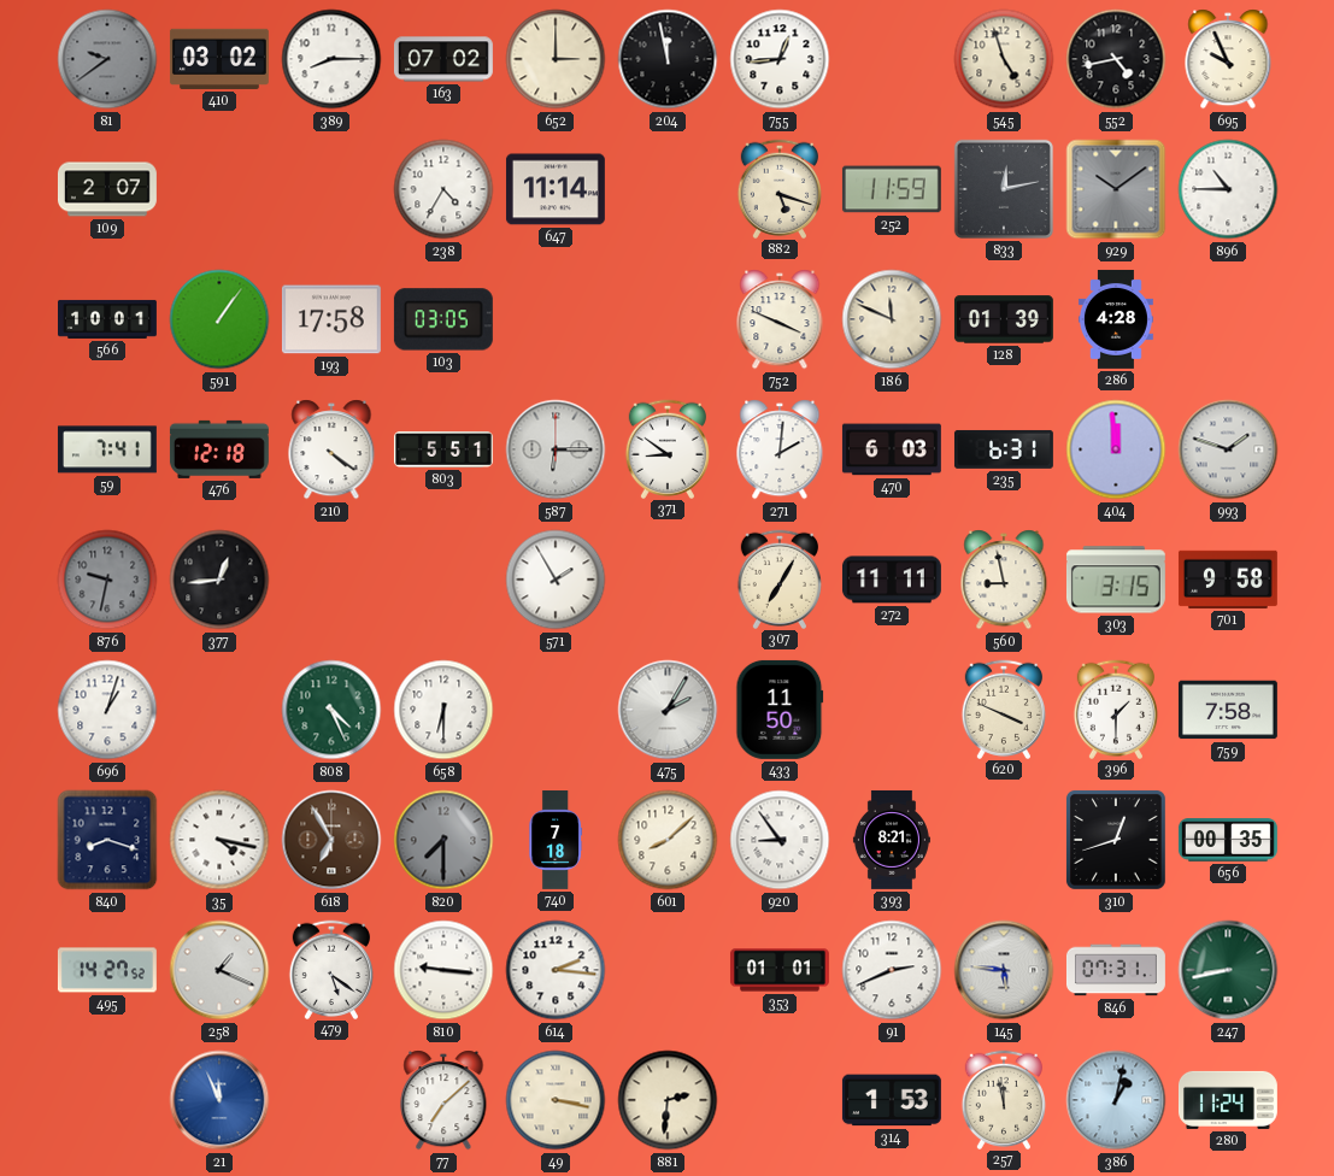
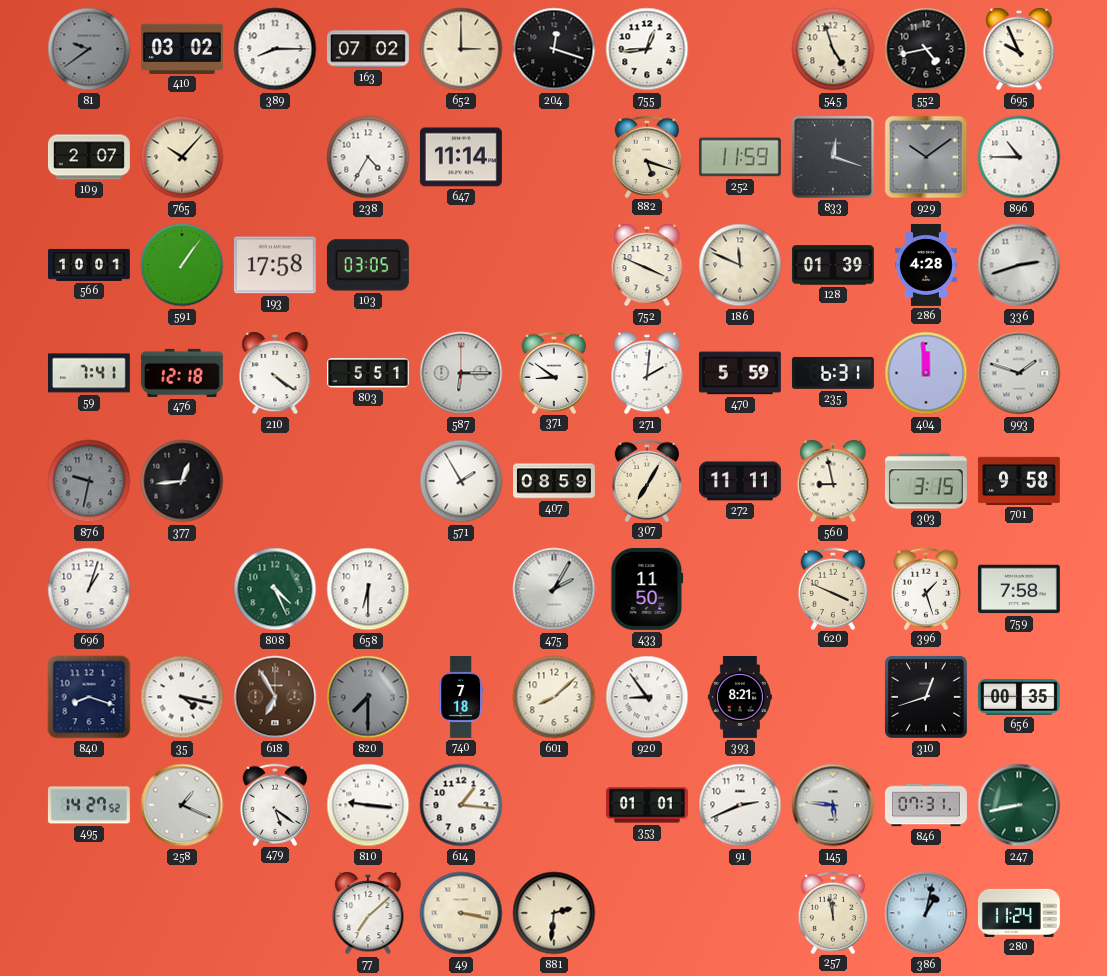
204: 11:58 -> 12:18 (554, 49)
765: none -> 10:07 (182, 157)
833: 12:13 -> 12:18 (833, 157)
336: none -> 2:42 (1019, 265)
470: 6:03 -> 5:59 (740, 373)
407: none -> 08:59 (555, 481)
396: 1:30 -> 1:27 (925, 588)
614: 2:16 -> 1:16 (461, 805)
21: 11:56 -> none (219, 1100)
314: 1:53 -> none (892, 1100)
